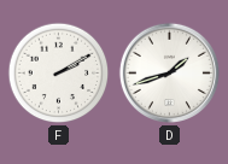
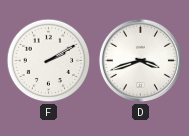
D: 1:42 -> 3:42 (140, 60)
